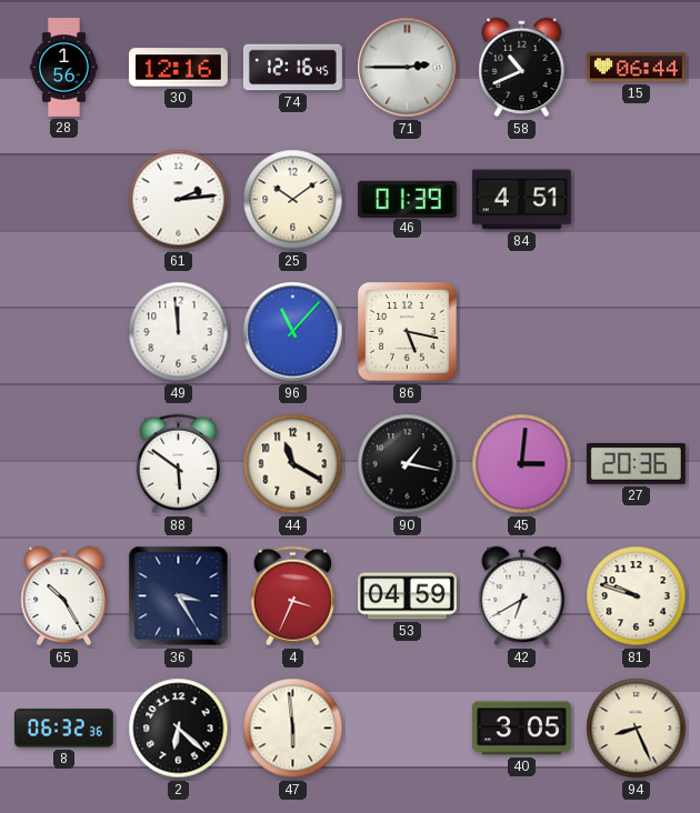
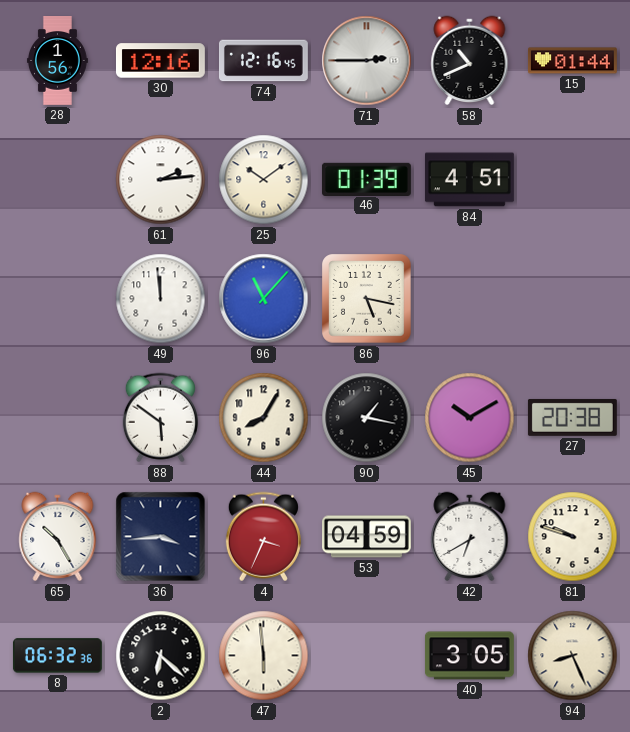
15: 06:44 -> 01:44 (572, 61)
44: 11:20 -> 8:05 (264, 418)
45: 3:01 -> 10:10 (470, 418)
27: 20:36 -> 20:38 (572, 417)
36: 3:25 -> 3:44 (161, 537)
